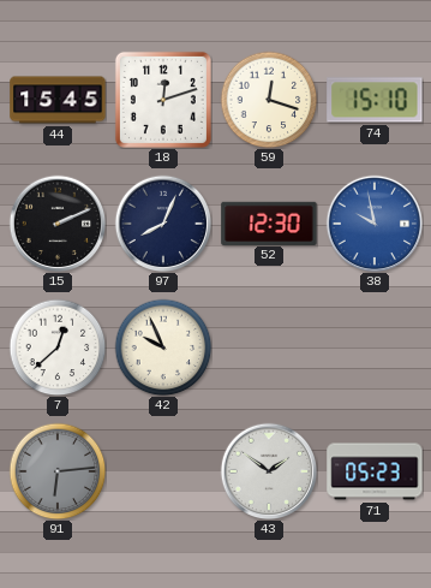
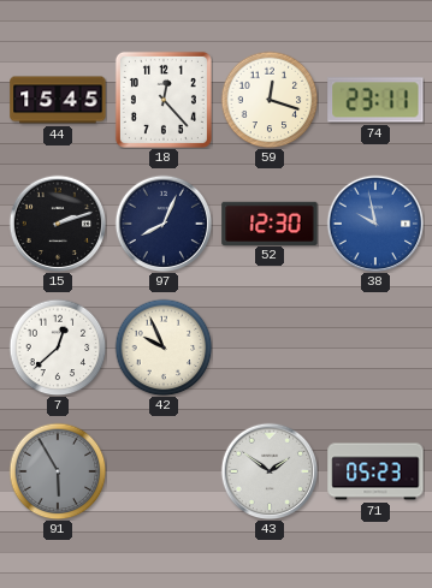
18: 12:12 -> 12:23 (164, 100)
74: 15:10 -> 23:11 (375, 100)
15: 2:11 -> 2:12 (58, 224)
91: 6:14 -> 5:55 (58, 471)
